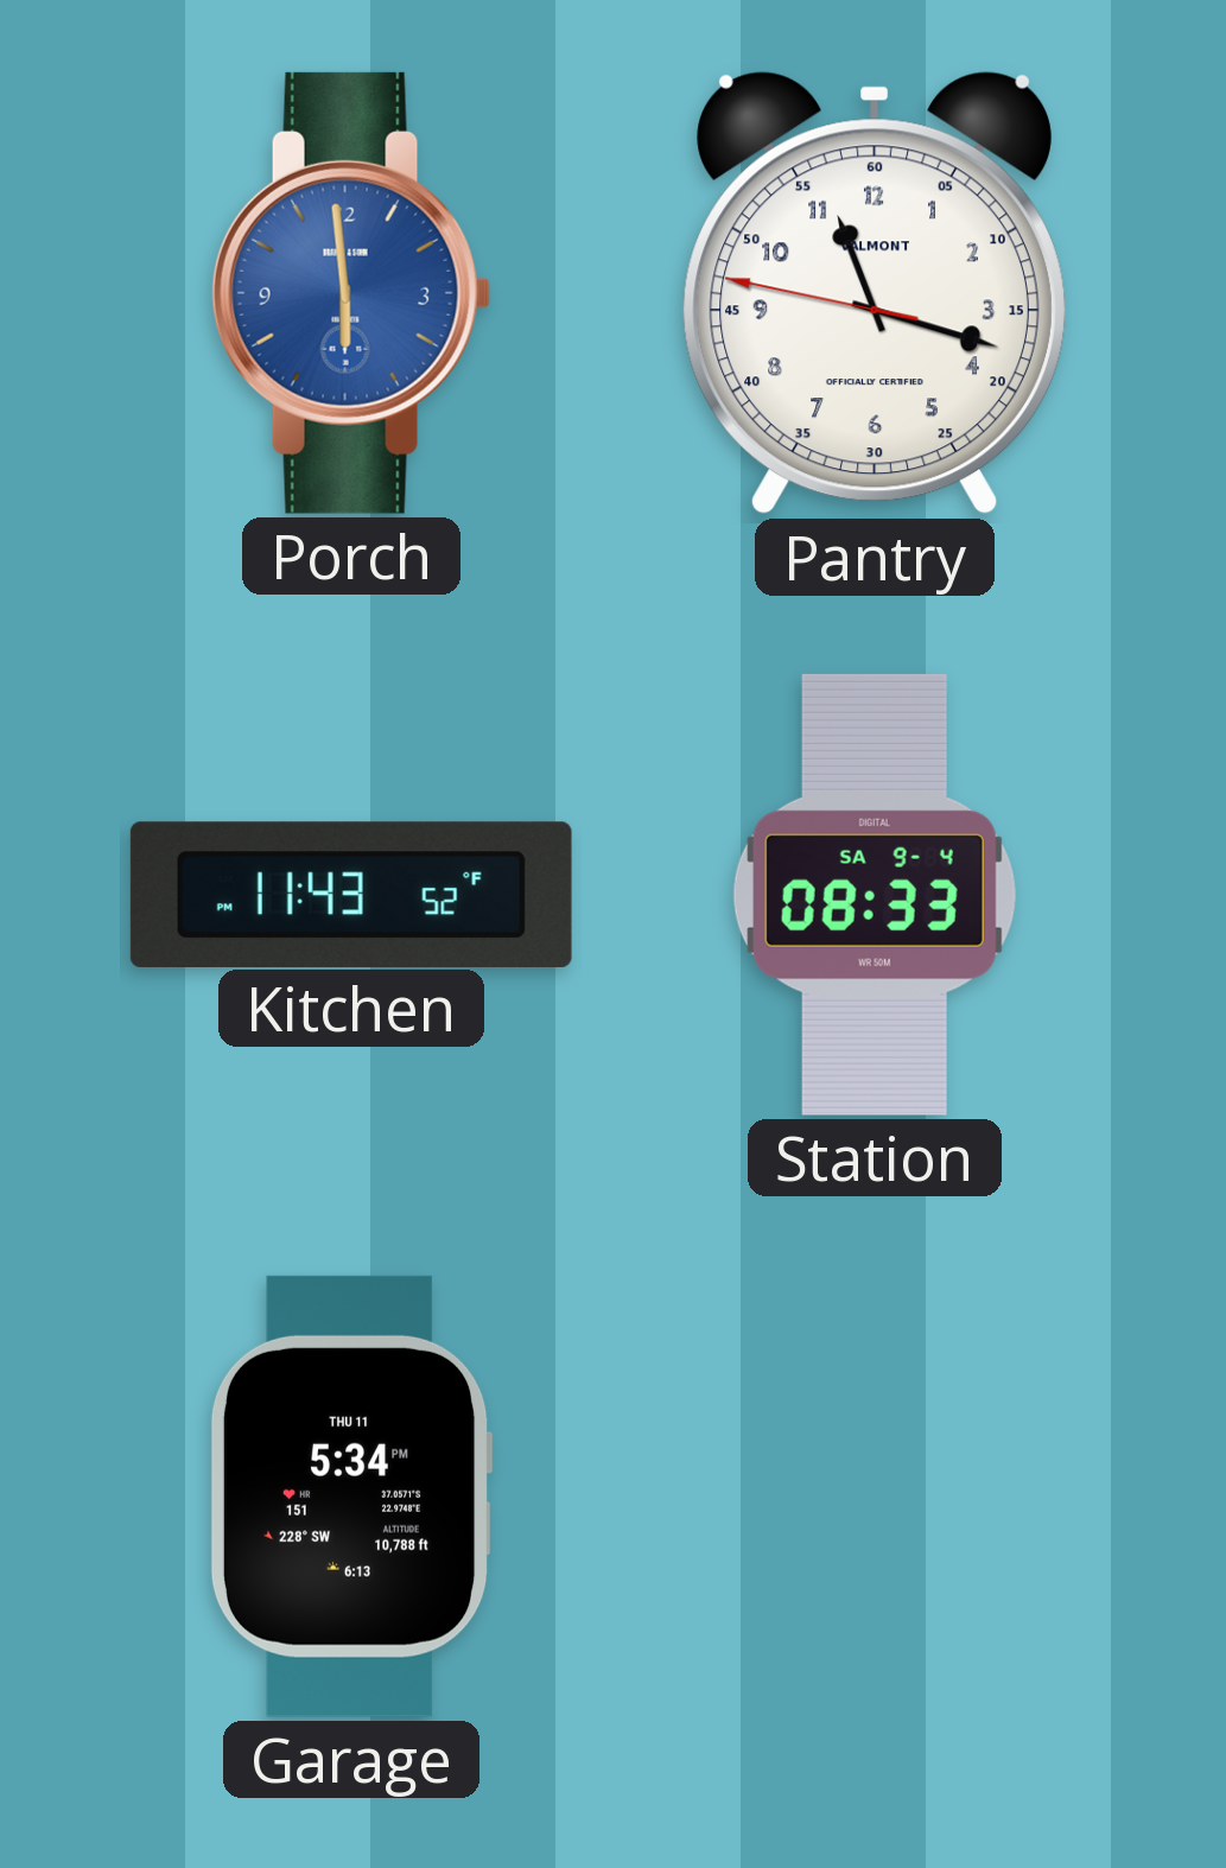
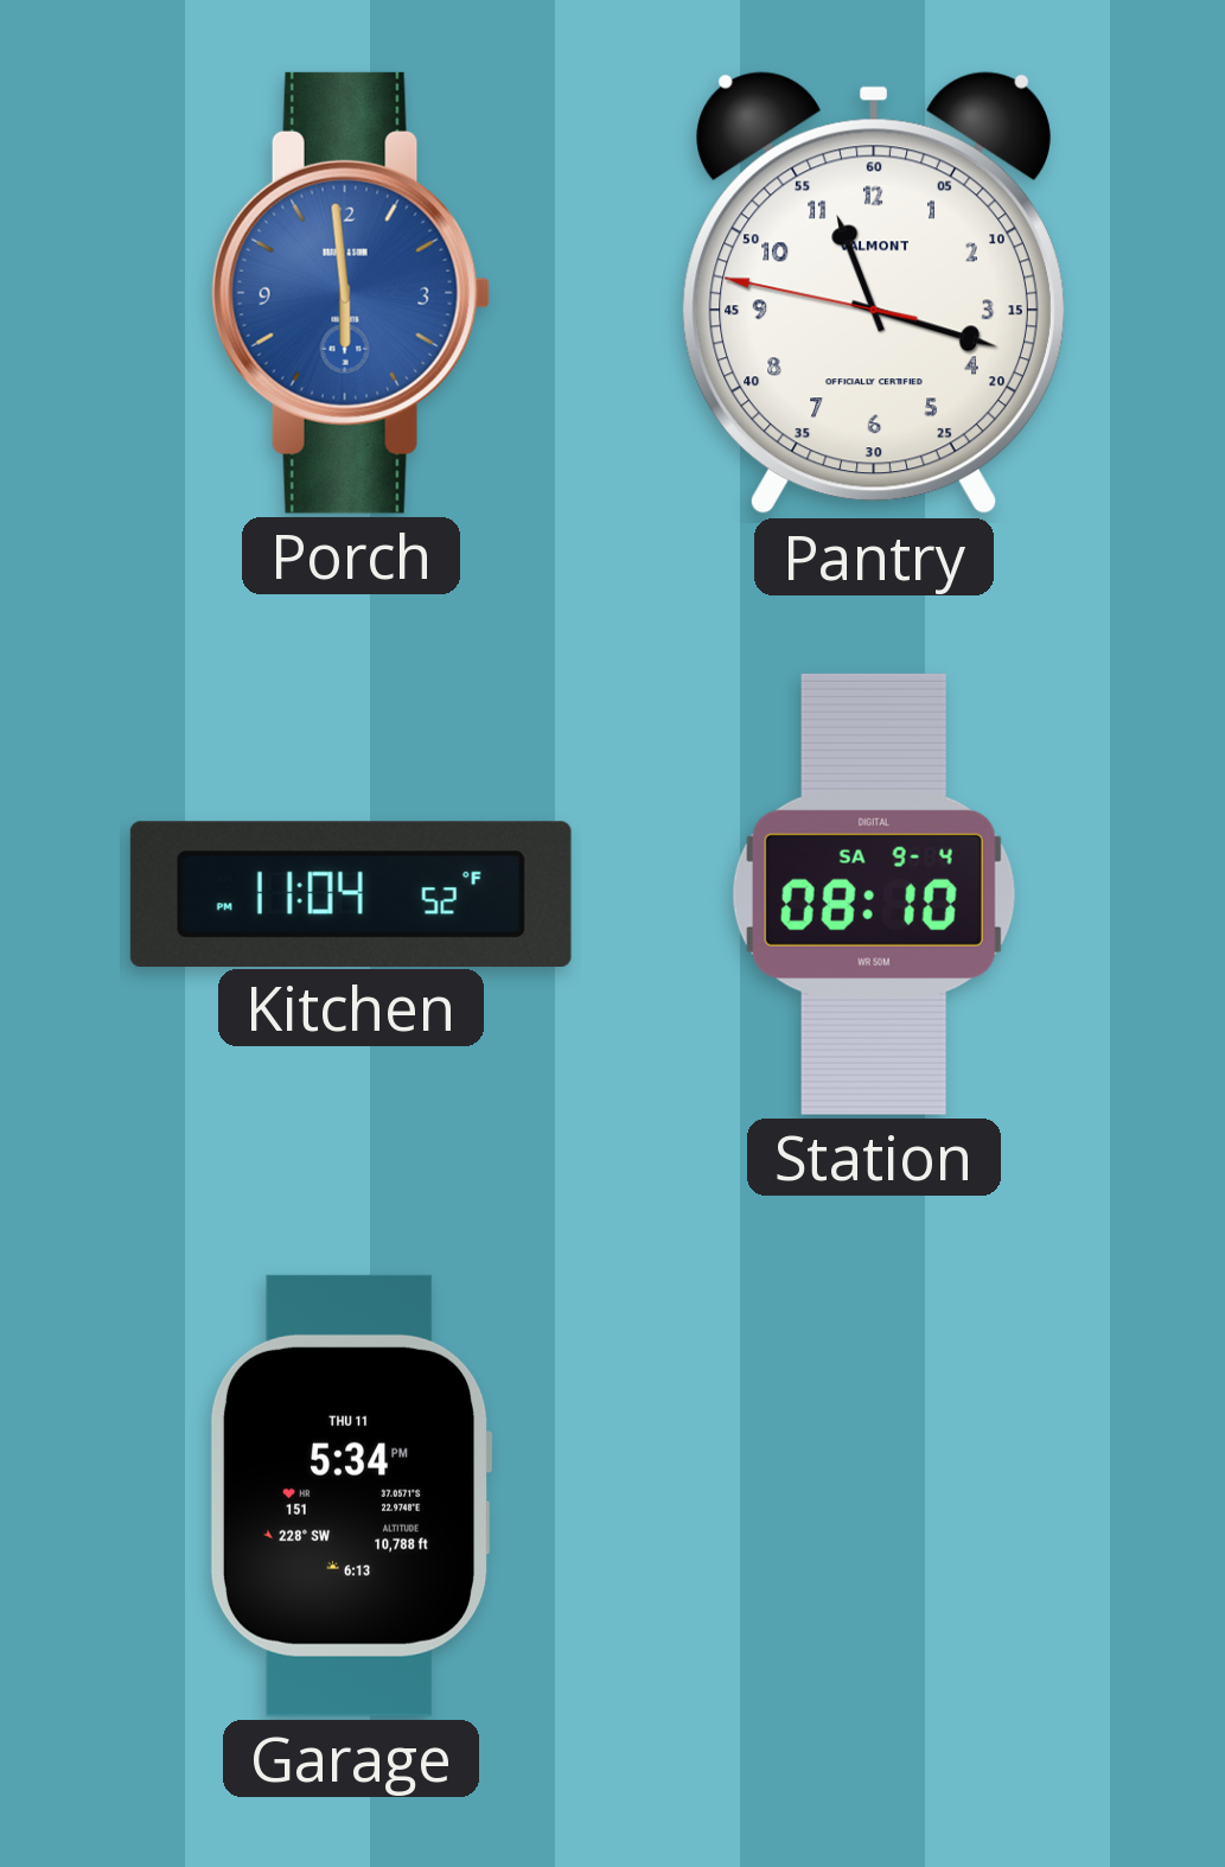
Kitchen: 11:43 -> 11:04 (351, 893)
Station: 08:33 -> 08:10 (874, 894)
